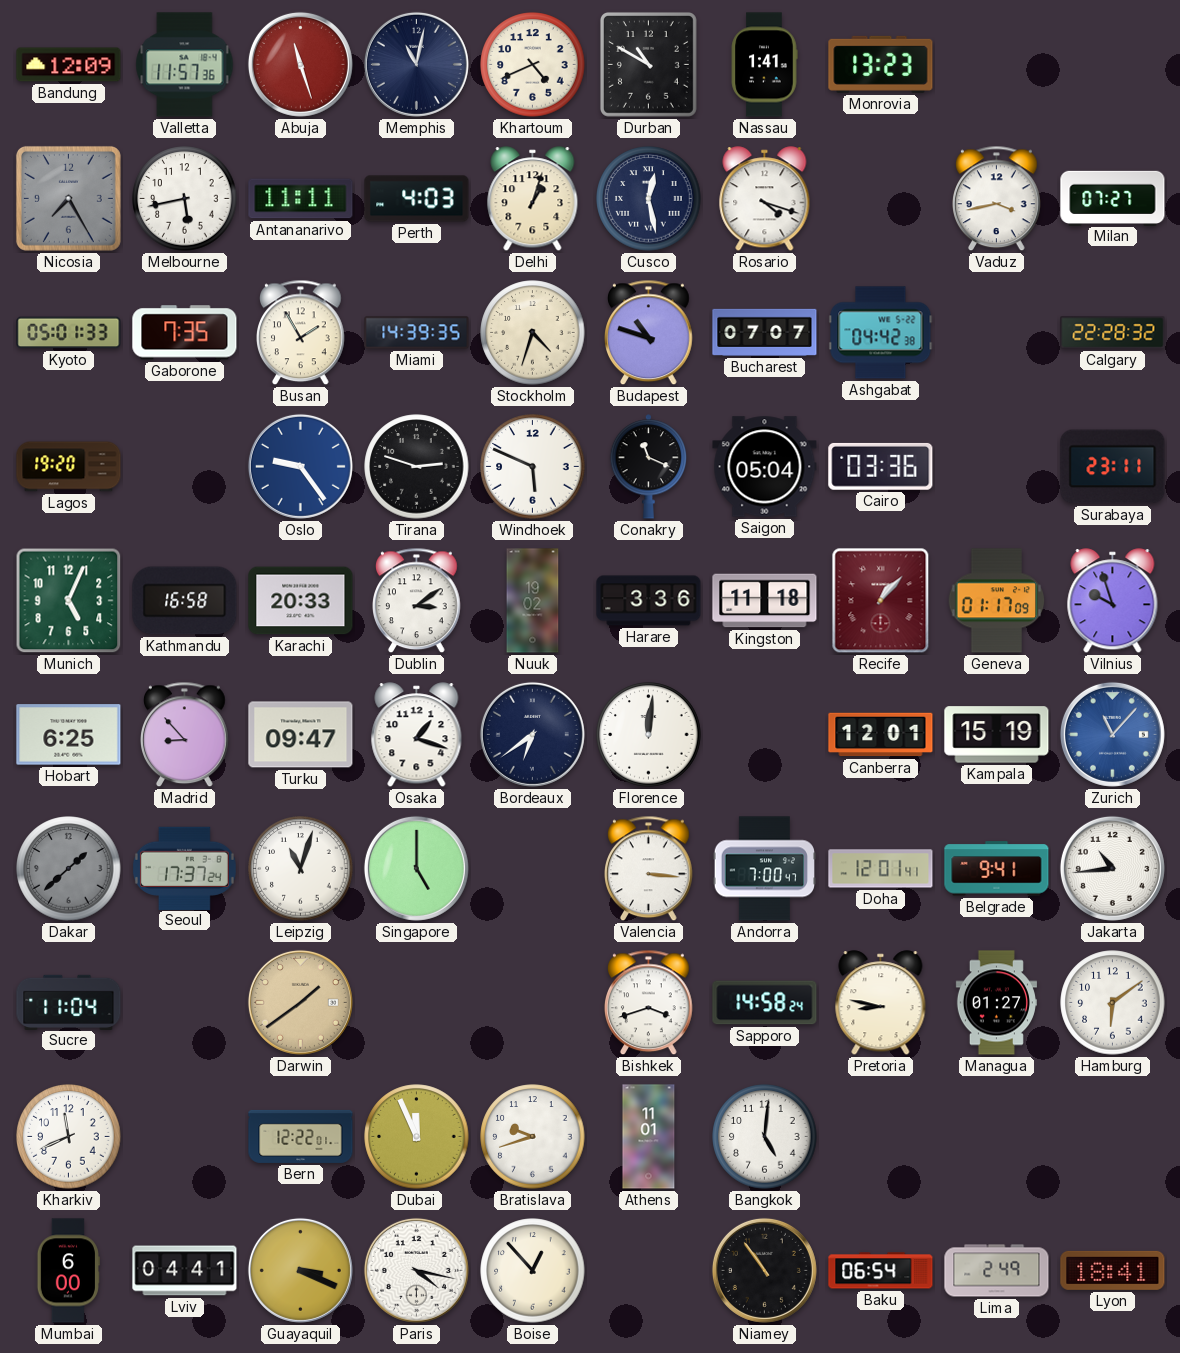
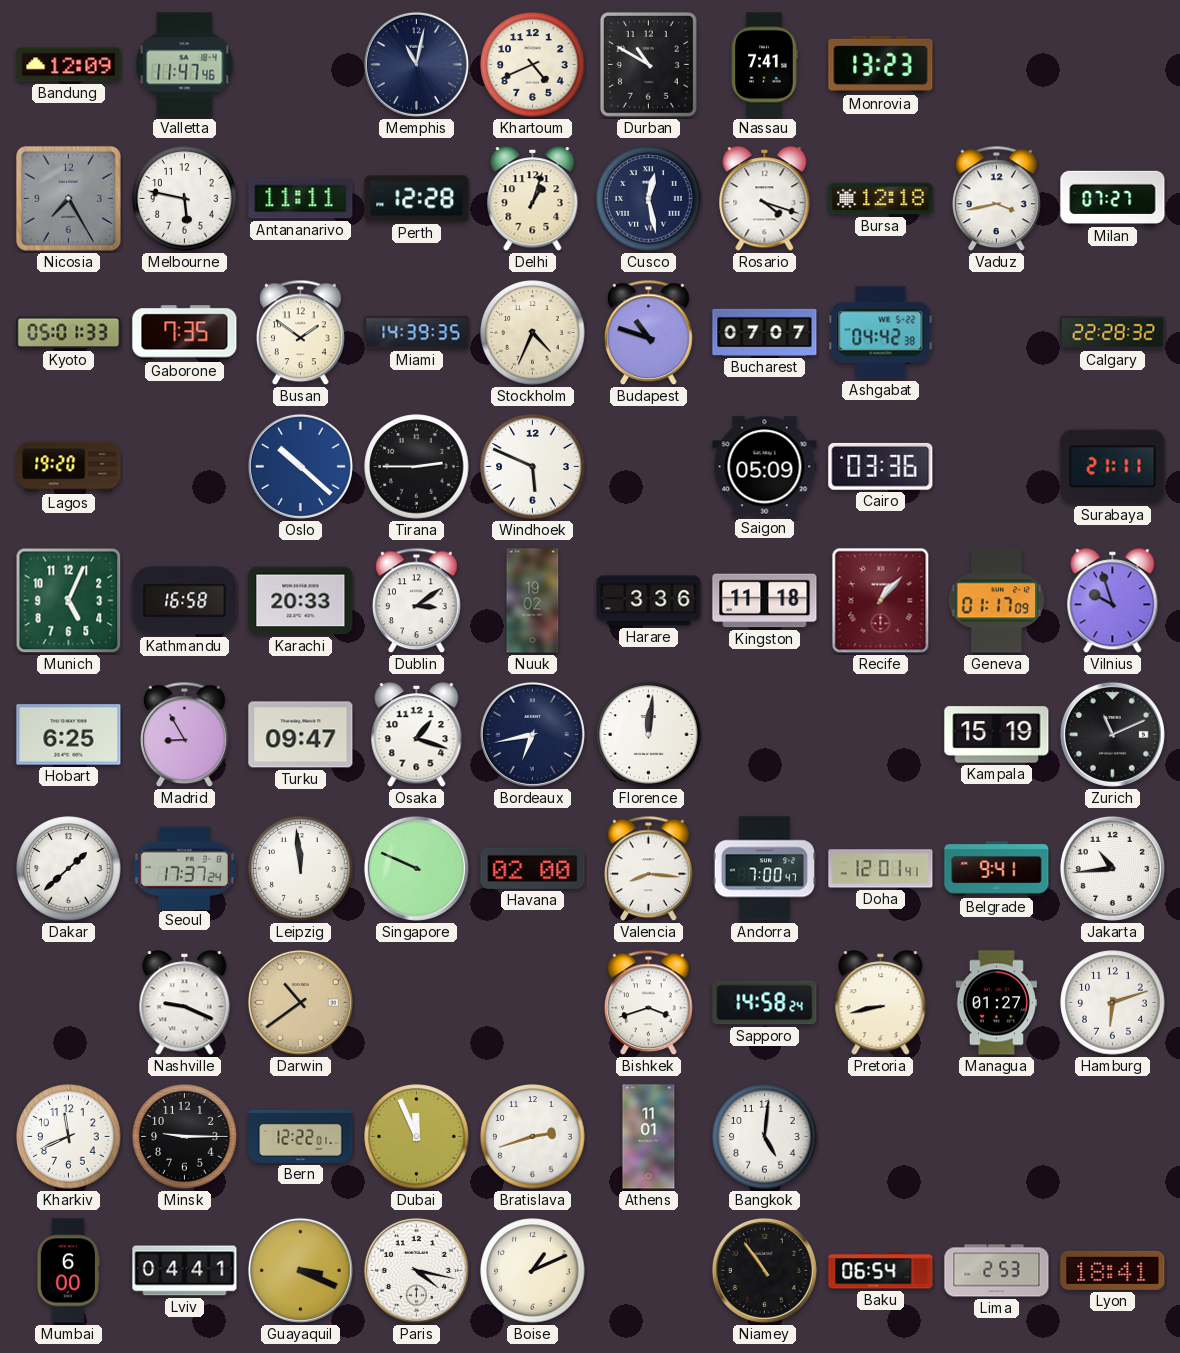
Valletta: 11:57 -> 11:47 (185, 65)
Abuja: 11:27 -> none (300, 64)
Nassau: 1:41 -> 7:41 (764, 65)
Melbourne: 5:43 -> 5:47 (185, 199)
Perth: 4:03 -> 12:28 (417, 199)
Bursa: none -> 12:18 (881, 199)
Busan: 1:55 -> 1:51 (301, 333)
Stockholm: 4:33 -> 4:34 (533, 333)
Oslo: 9:24 -> 10:22 (300, 466)
Tirana: 2:48 -> 2:45 (417, 467)
Conakry: 11:19 -> none (649, 467)
Saigon: 05:04 -> 05:09 (765, 467)
Surabaya: 23:11 -> 21:11 (1113, 467)
Madrid: 8:53 -> 8:55 (185, 735)
Bordeaux: 6:39 -> 6:43 (532, 734)
Canberra: 12:01 -> none (881, 735)
Zurich: 11:07 -> 11:11 (1112, 734)
Zurich dial: blue -> black (1112, 734)
Dakar dial: grey -> white (69, 869)
Leipzig: 11:03 -> 11:59 (301, 869)
Singapore: 5:00 -> 9:49 (416, 868)
Havana: none -> 02:00 (533, 868)
Valencia: 3:16 -> 8:16 (649, 869)
Sucre: 11:04 -> none (69, 1002)
Nashville: none -> 9:19 (185, 1003)
Darwin: 1:39 -> 10:39 (300, 1002)
Pretoria: 8:47 -> 8:43 (881, 1003)
Hamburg: 6:09 -> 6:12 (1113, 1003)
Minsk: none -> 9:15 (185, 1137)
Bratislava: 9:42 -> 2:42 (533, 1137)
Boise: 12:53 -> 1:11 (533, 1271)
Lima: 2:49 -> 2:53 (997, 1271)
